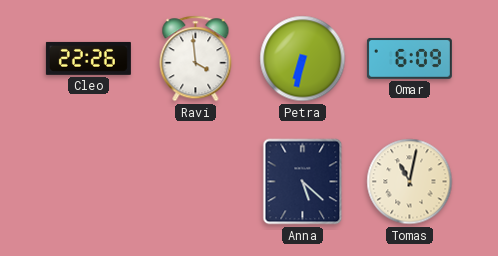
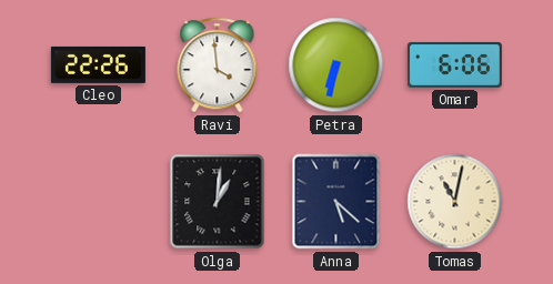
Omar: 6:09 -> 6:06 (454, 64)
Olga: none -> 1:01 (218, 202)
